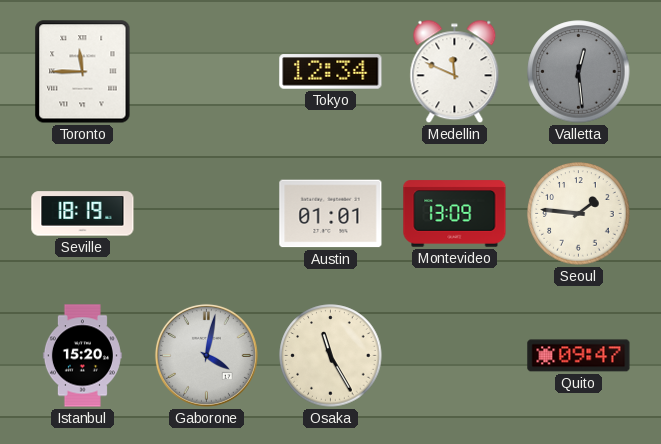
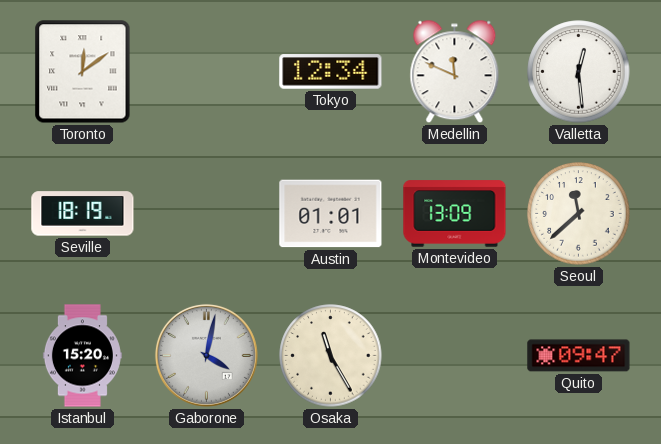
Toronto: 11:45 -> 12:09 (83, 72)
Valletta dial: grey -> white (579, 72)
Seoul: 1:46 -> 11:38 (579, 214)
